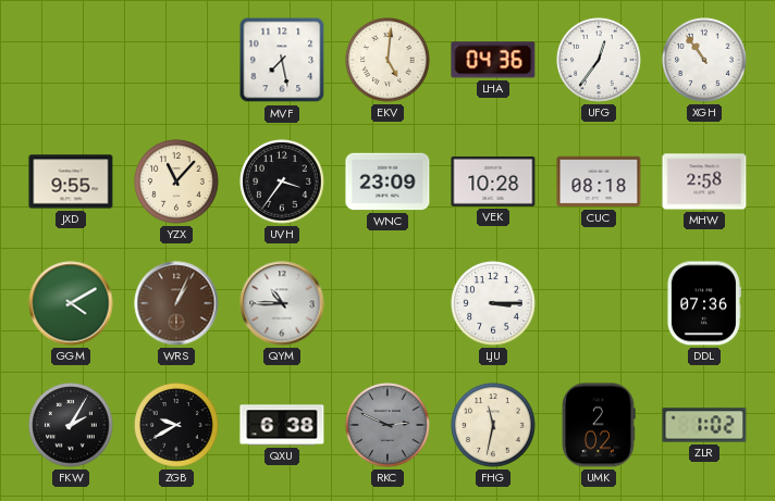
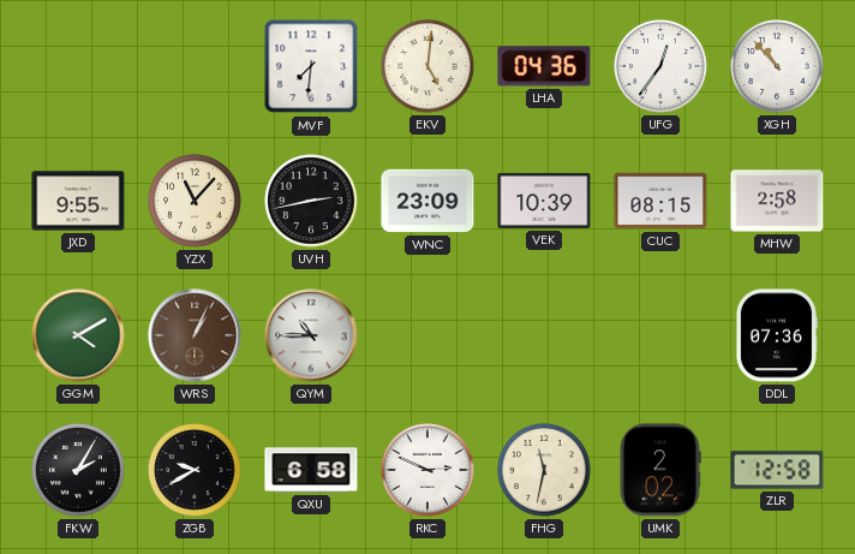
MVF: 7:28 -> 7:31 (311, 66)
XGH: 10:54 -> 10:53 (777, 66)
UVH: 3:36 -> 2:43 (311, 201)
VEK: 10:28 -> 10:39 (544, 201)
CUC: 08:18 -> 08:15 (660, 201)
LJU: 3:15 -> none (493, 303)
QXU: 6:38 -> 6:58 (311, 470)
RKC dial: grey -> white (427, 470)
ZLR: 1:02 -> 12:58 (777, 470)
